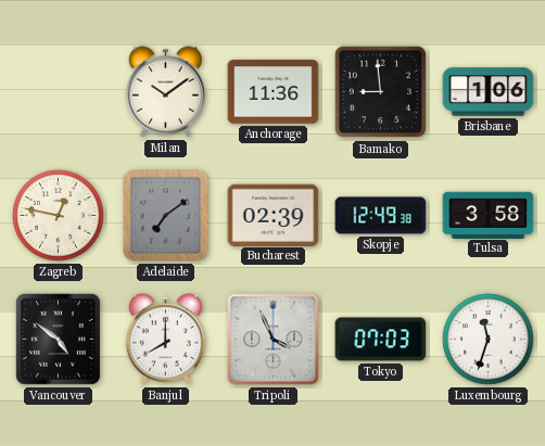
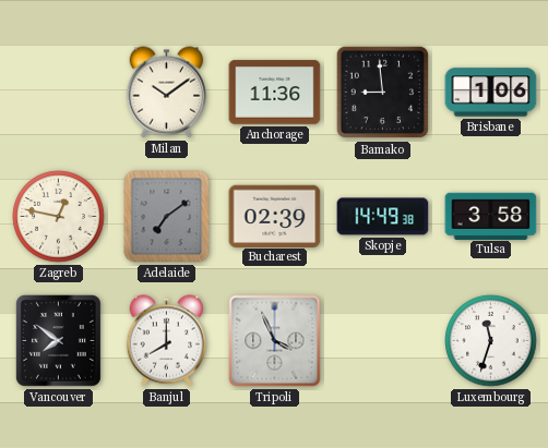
Skopje: 12:49 -> 14:49 (383, 217)
Vancouver: 4:51 -> 7:51 (58, 340)
Tokyo: 07:03 -> none (381, 340)
